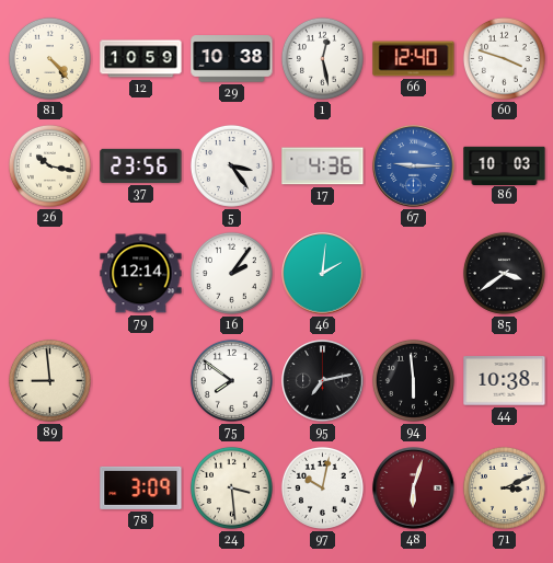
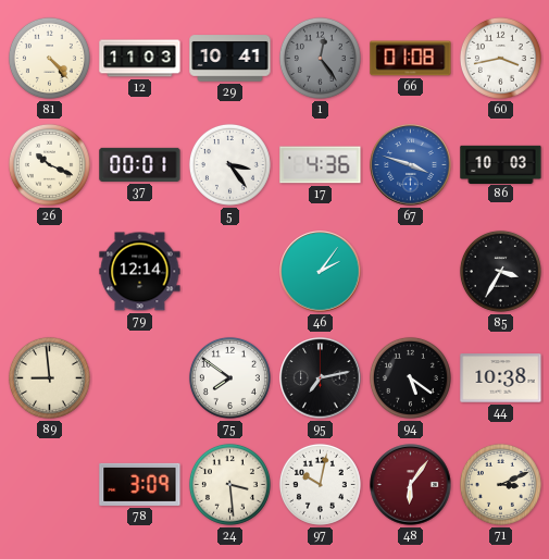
12: 10:59 -> 11:03 (140, 59)
29: 10:38 -> 10:41 (230, 59)
1: 12:28 -> 12:24 (320, 58)
1 dial: white -> grey (320, 58)
66: 12:40 -> 01:08 (411, 59)
60: 3:48 -> 3:43 (500, 58)
26: 10:17 -> 10:19 (49, 164)
37: 23:56 -> 00:01 (140, 164)
67: 9:15 -> 3:48 (411, 165)
16: 2:06 -> none (231, 273)
46: 2:01 -> 2:06 (321, 272)
85: 3:39 -> 3:35 (500, 271)
94: 5:59 -> 5:21 (410, 377)
48: 6:03 -> 6:06 (411, 485)
